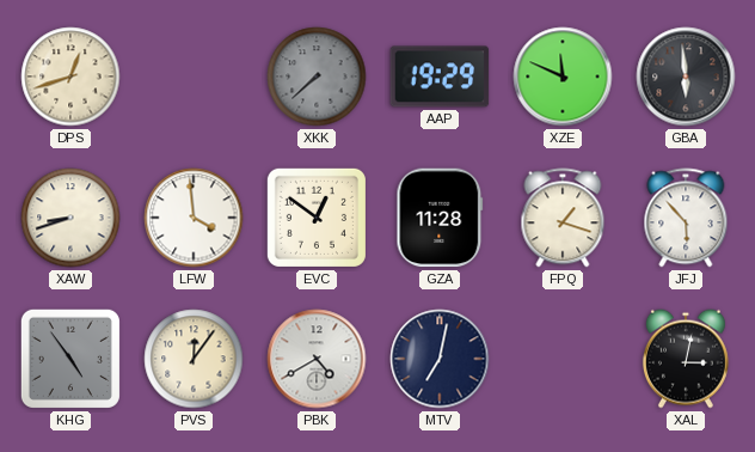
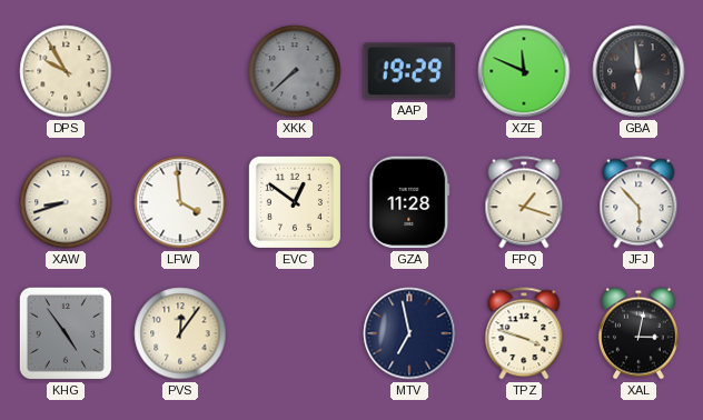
DPS: 12:42 -> 9:55 (66, 71)
PBK: 4:40 -> none (317, 359)
MTV: 7:02 -> 6:58 (409, 333)
TPZ: none -> 3:48 (524, 333)
